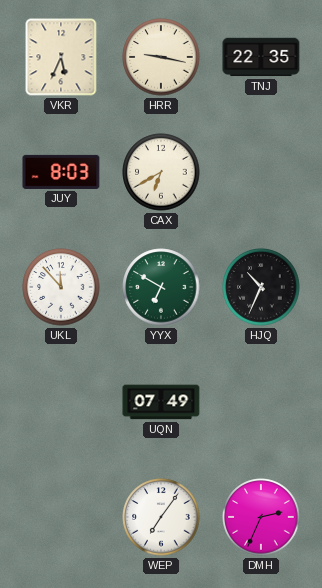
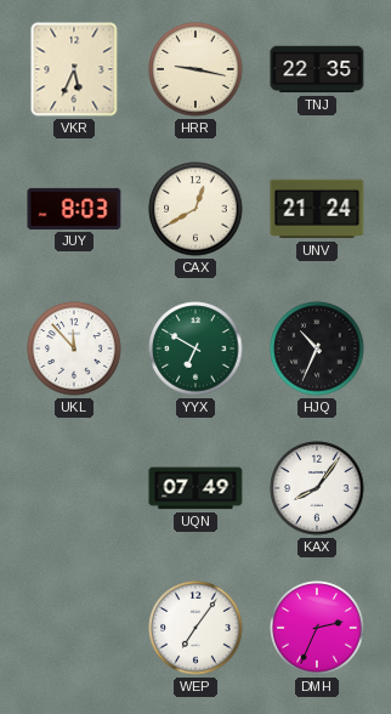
CAX: 6:40 -> 12:40 (195, 209)
UNV: none -> 21:24 (317, 209)
KAX: none -> 8:06 (317, 488)
